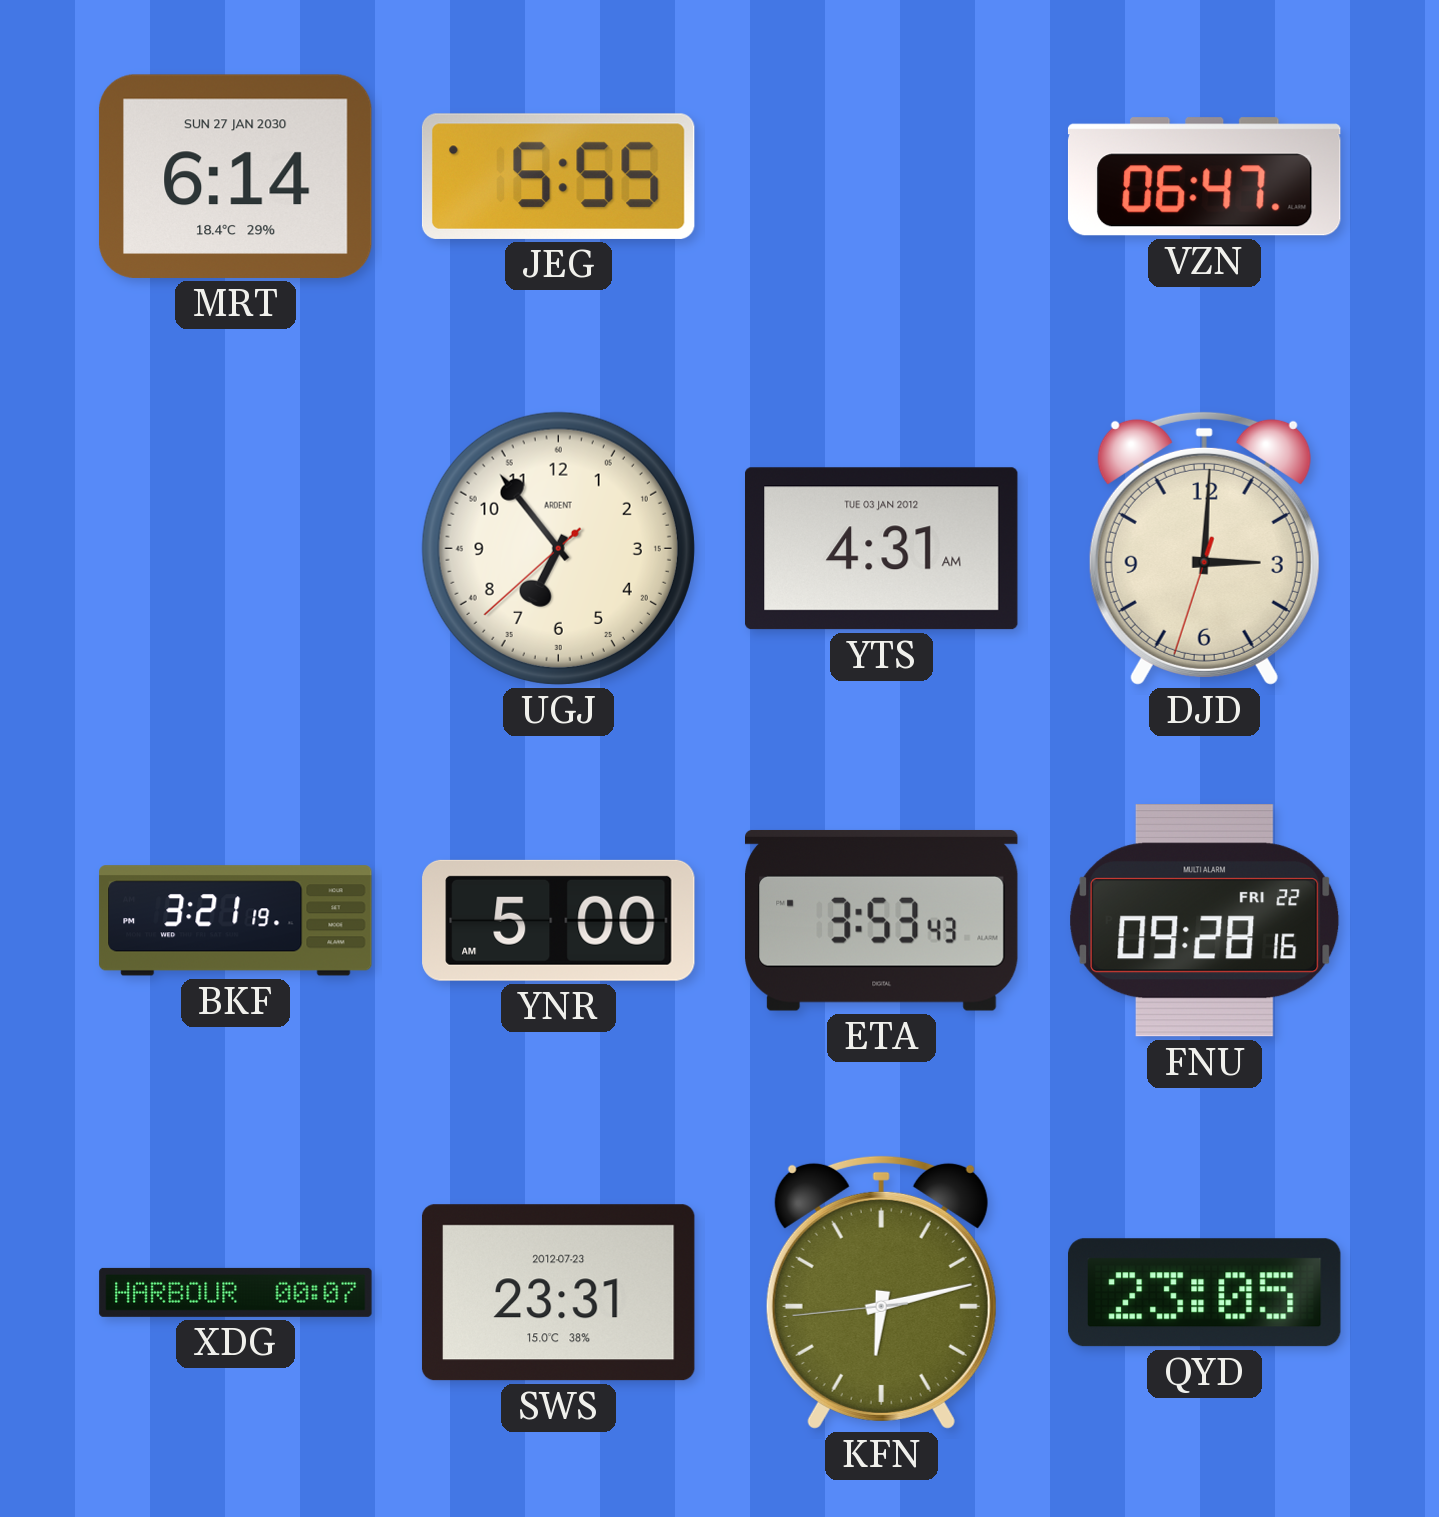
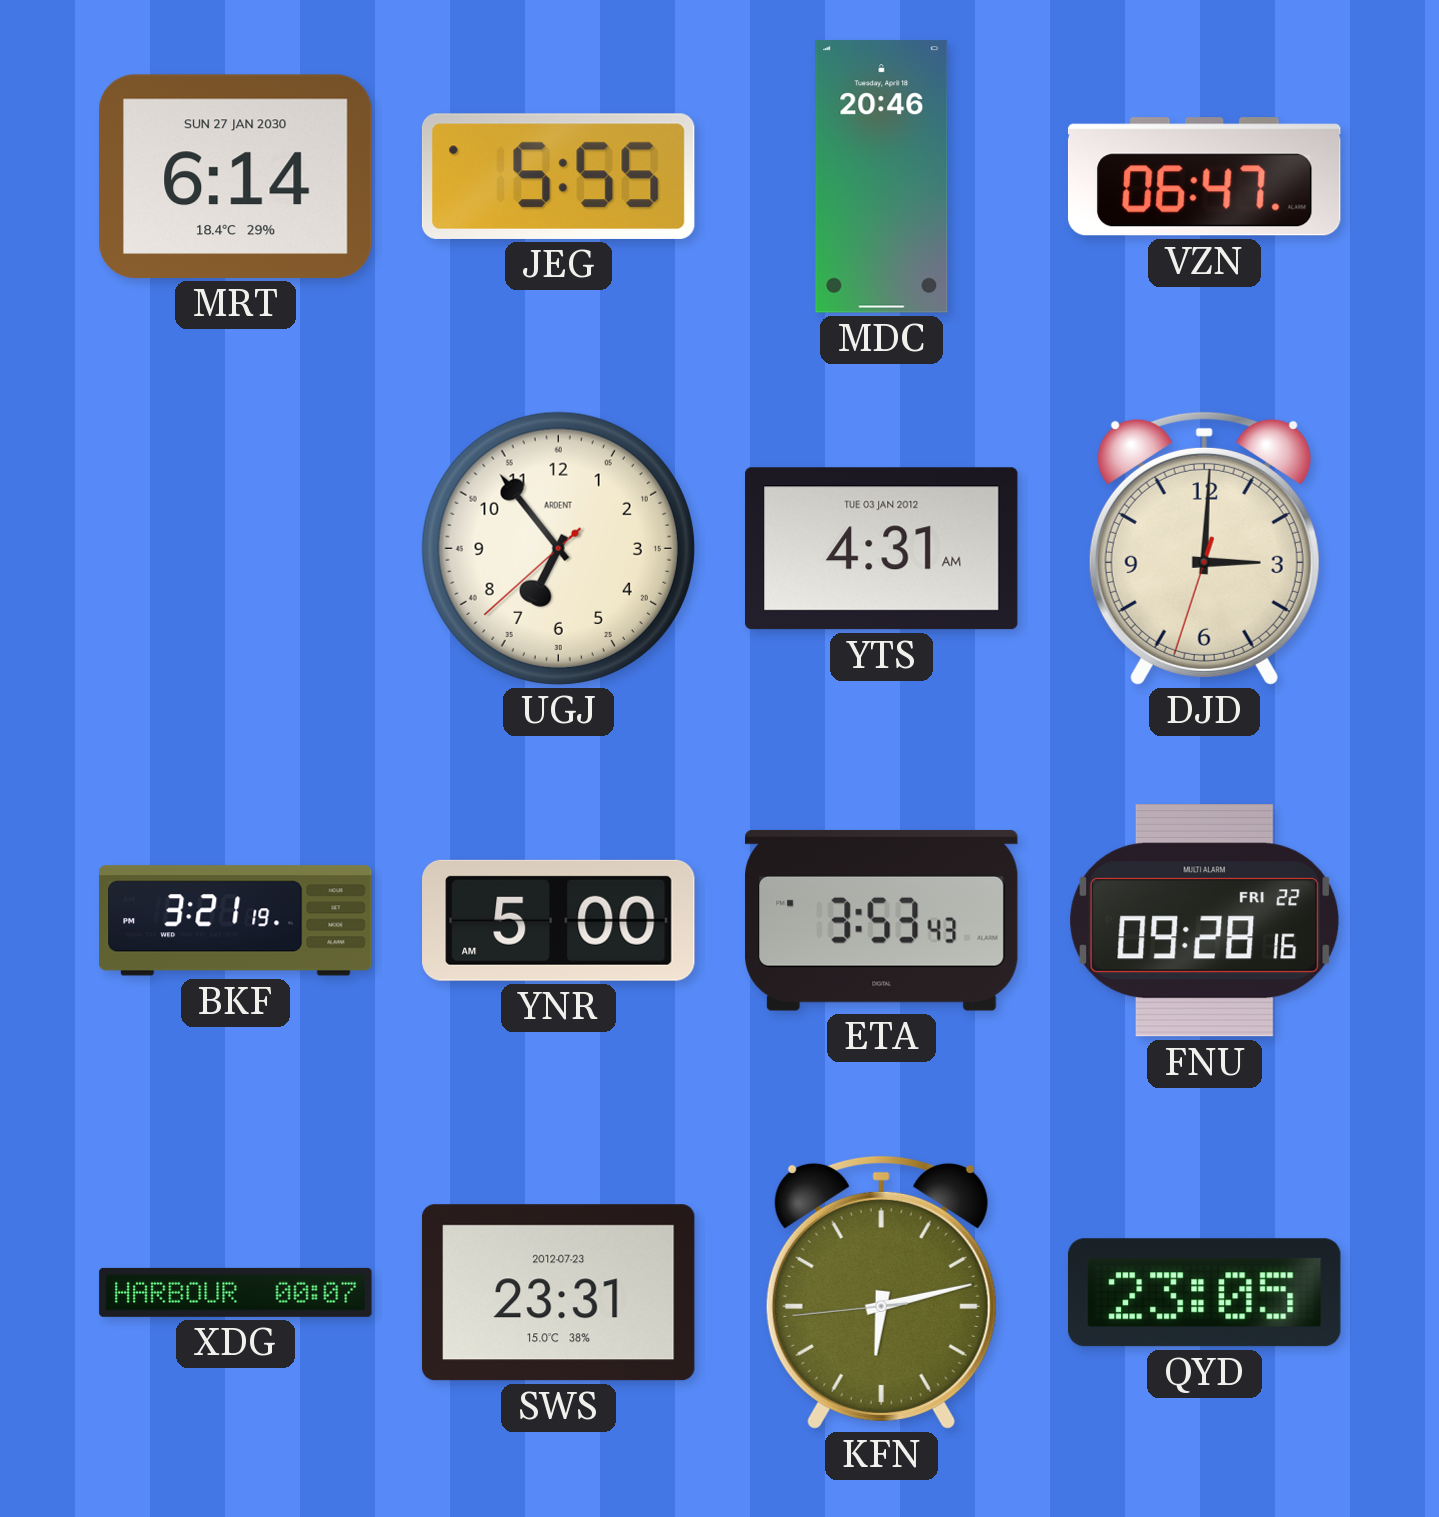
MDC: none -> 20:46 (882, 177)
